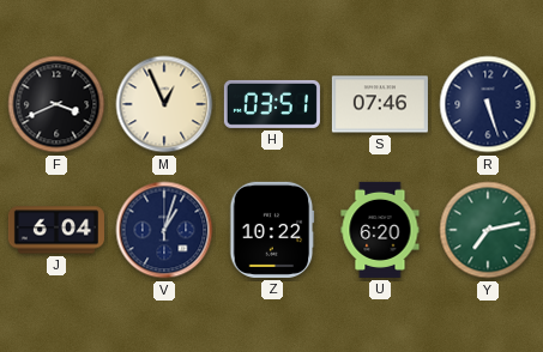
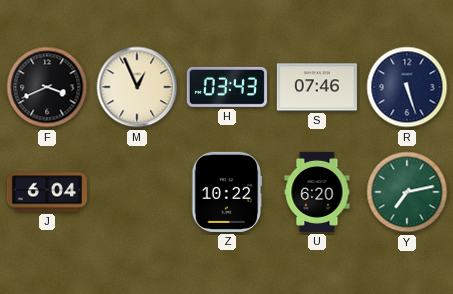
H: 03:51 -> 03:43 (227, 87)
V: 1:03 -> none (164, 230)
